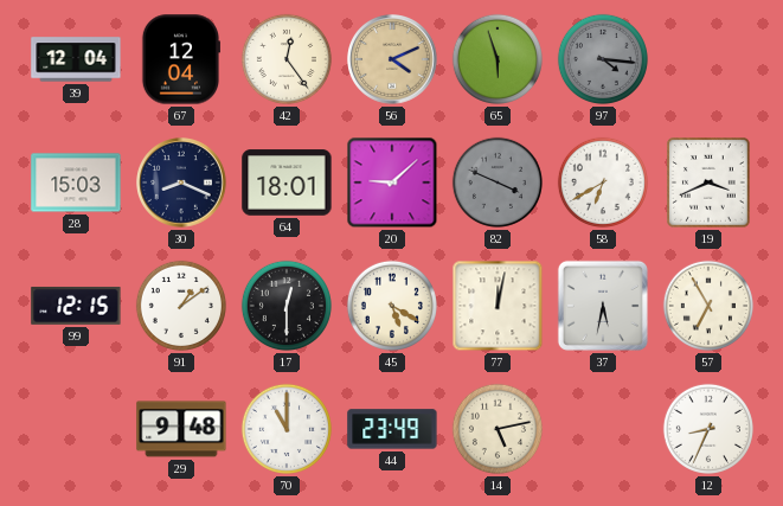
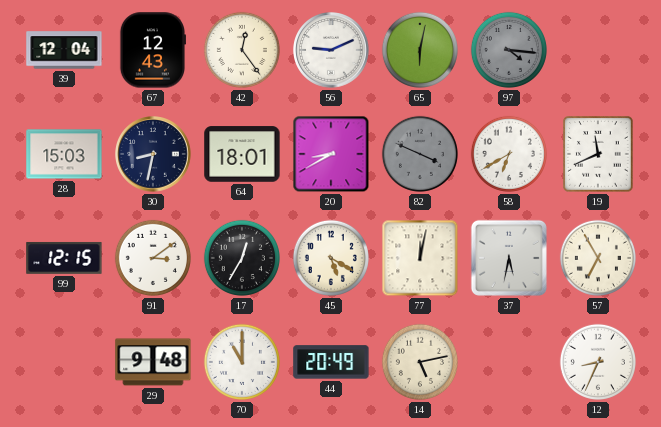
67: 12:04 -> 12:43 (152, 50)
56: 4:11 -> 9:11 (331, 50)
56 dial: champagne -> white (331, 50)
65: 5:57 -> 6:02 (420, 50)
30: 8:19 -> 8:32 (153, 154)
20: 9:08 -> 8:40 (331, 154)
19: 3:41 -> 11:41 (598, 154)
91: 1:09 -> 3:09 (153, 258)
17: 12:30 -> 12:35 (242, 258)
44: 23:49 -> 20:49 (331, 362)
